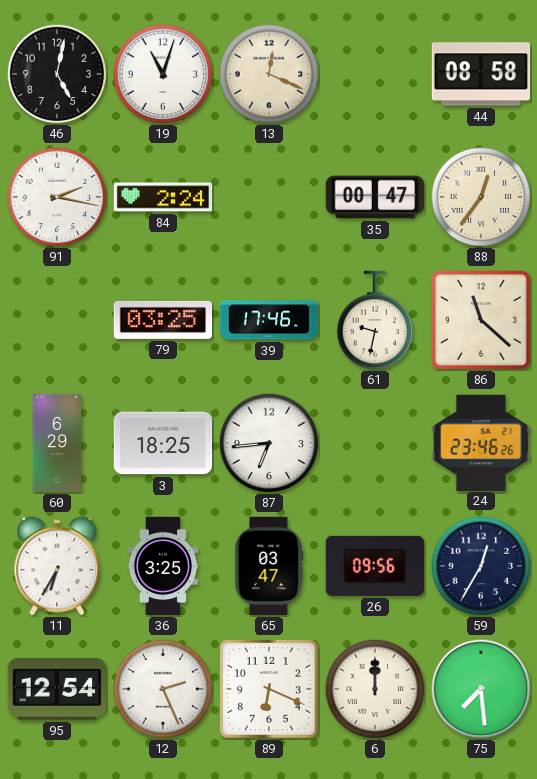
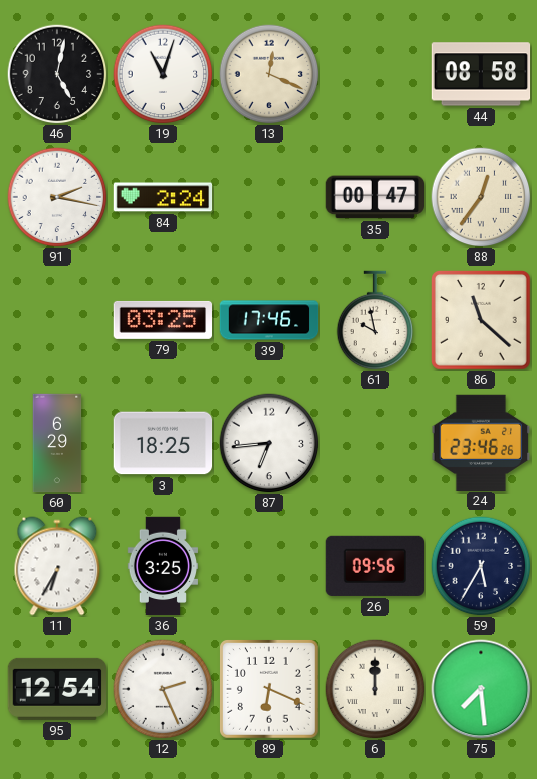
61: 9:32 -> 9:58 (375, 320)
65: 03:47 -> none (269, 566)
59: 12:35 -> 5:35 (481, 566)
